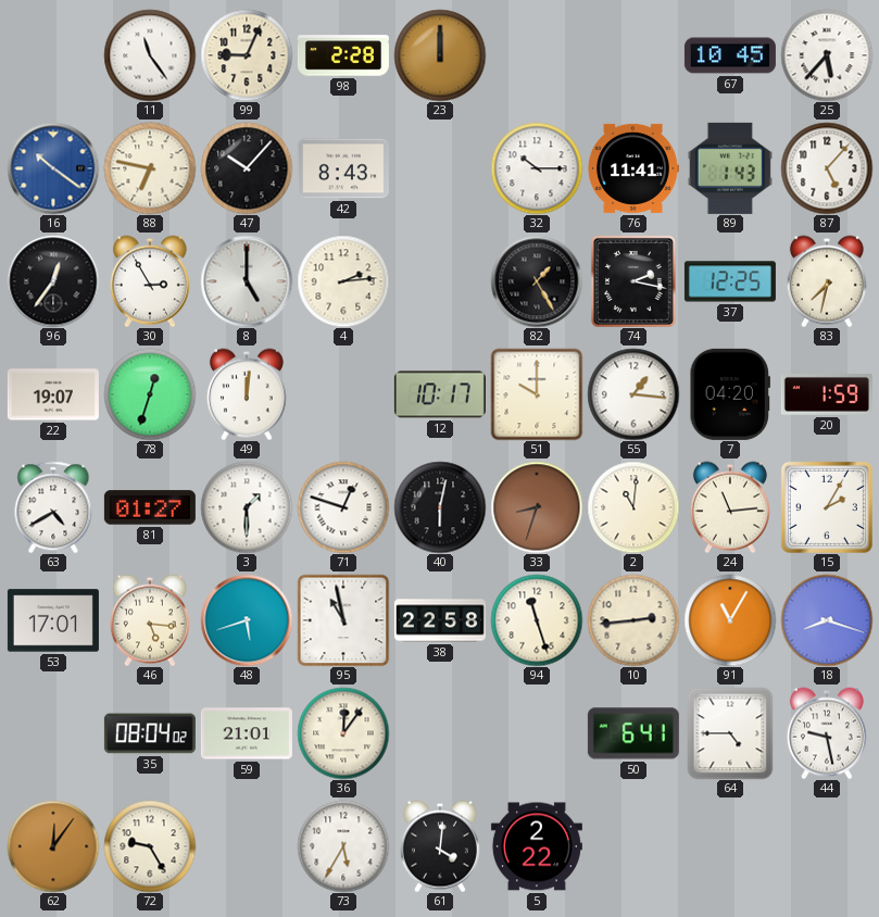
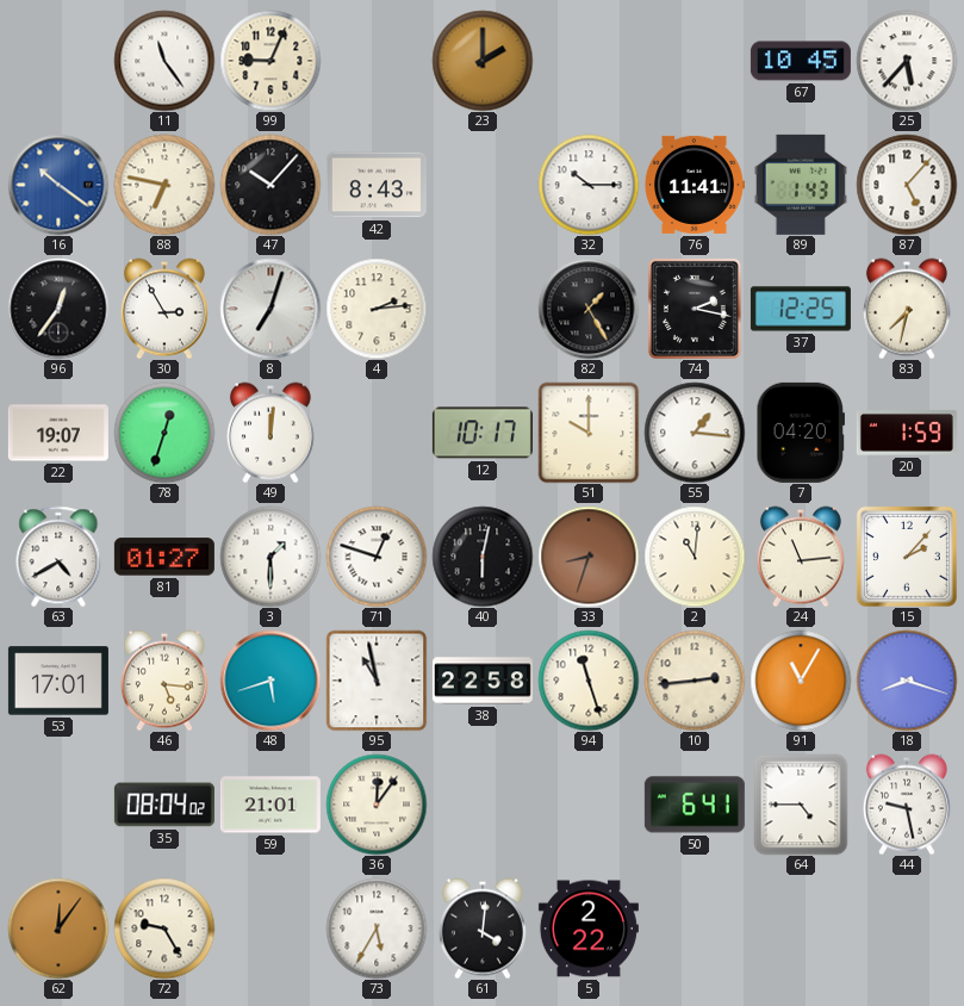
98: 2:28 -> none (343, 55)
23: 12:00 -> 2:00 (483, 61)
8: 5:00 -> 7:03 (270, 309)
15: 2:05 -> 2:07 (907, 557)
